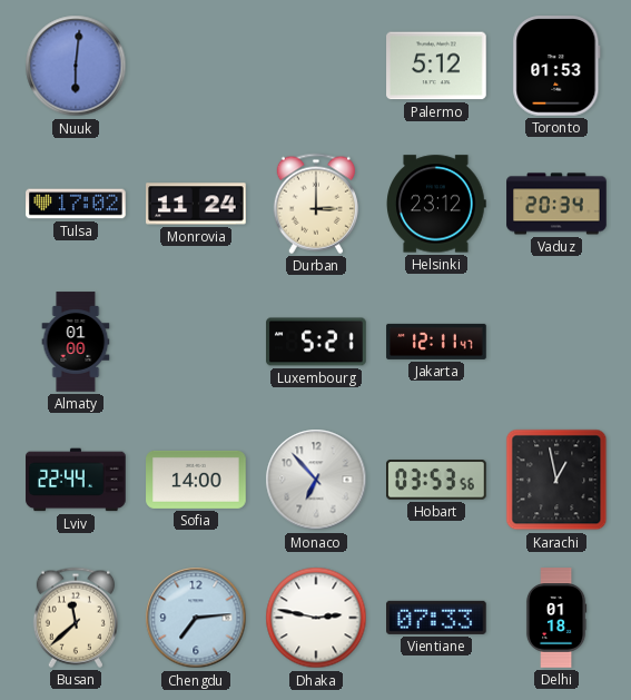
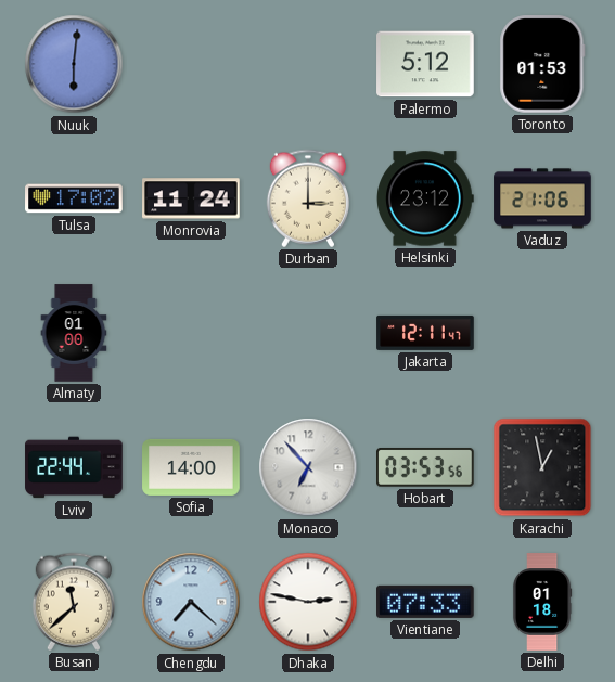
Vaduz: 20:34 -> 21:06 (542, 198)
Luxembourg: 5:21 -> none (316, 342)
Chengdu: 7:14 -> 7:22 (191, 602)
